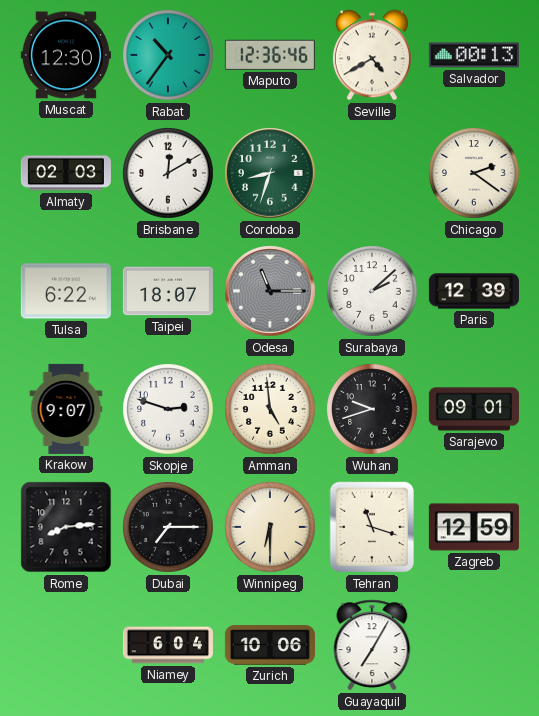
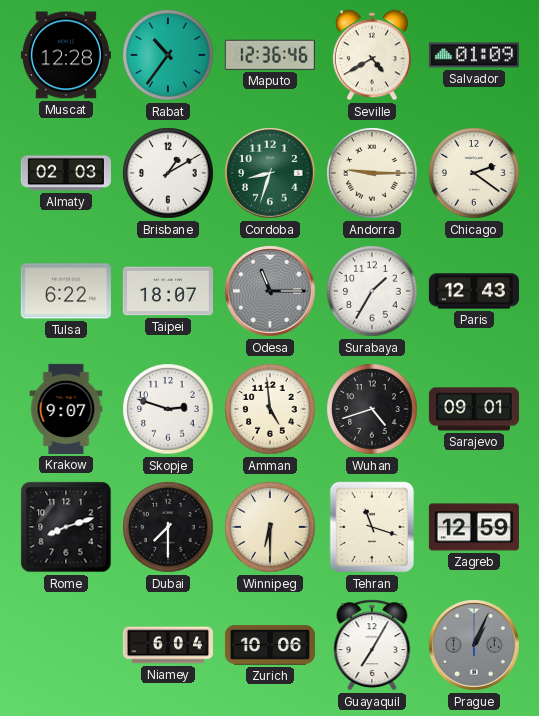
Muscat: 12:30 -> 12:28 (66, 55)
Salvador: 00:13 -> 01:09 (474, 55)
Brisbane: 12:10 -> 1:10 (168, 173)
Andorra: none -> 9:15 (372, 173)
Surabaya: 2:08 -> 1:35 (372, 291)
Paris: 12:39 -> 12:43 (474, 291)
Wuhan: 9:42 -> 4:42 (372, 409)
Rome: 8:14 -> 8:12 (66, 527)
Dubai: 7:15 -> 7:30 (168, 527)
Prague: none -> 1:04 (474, 645)
